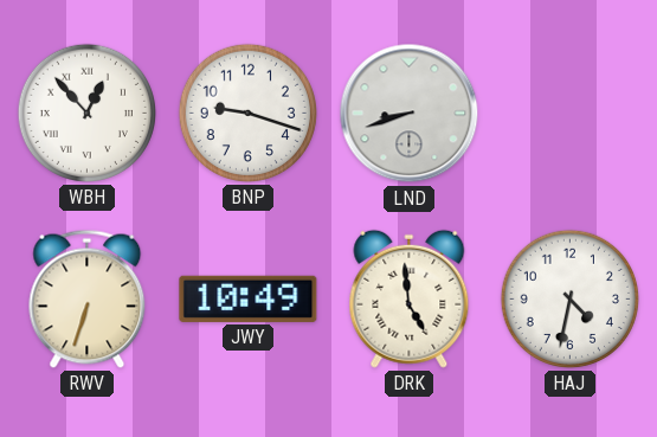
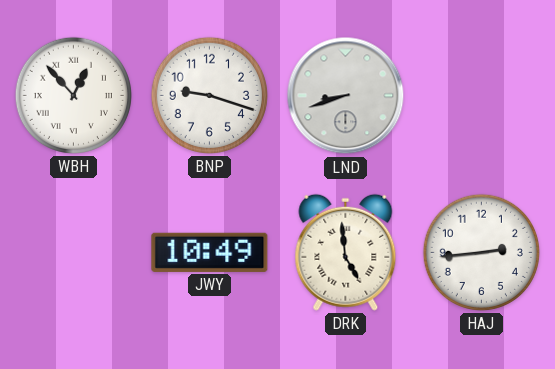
RWV: 6:33 -> none (88, 298)
HAJ: 4:32 -> 2:44 (481, 252)
